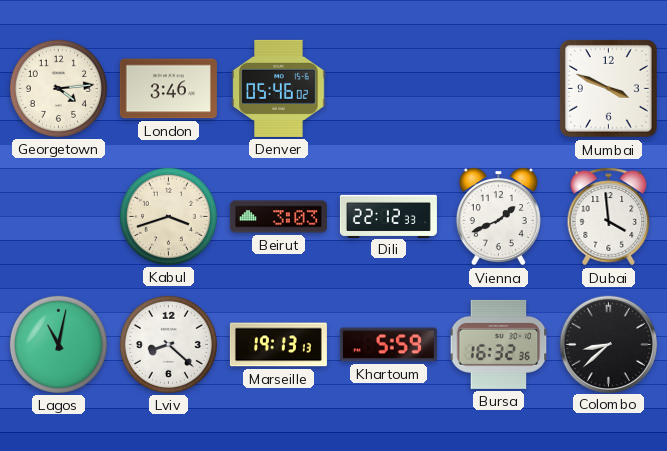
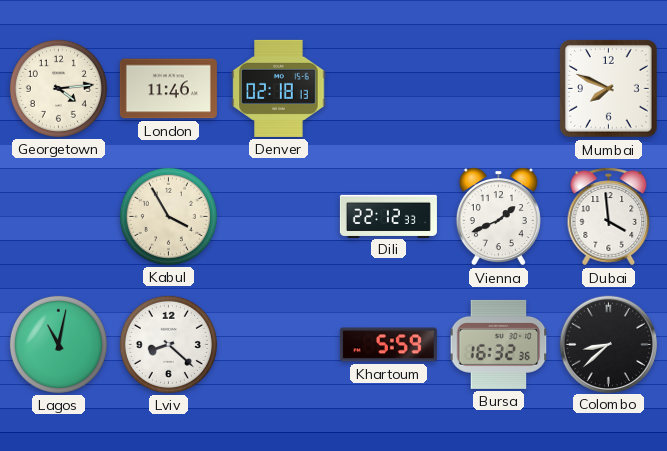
London: 3:46 -> 11:46 (168, 89)
Denver: 05:46 -> 02:18 (279, 88)
Mumbai: 3:49 -> 7:49 (609, 89)
Kabul: 3:42 -> 3:55 (168, 216)
Beirut: 3:03 -> none (278, 217)
Marseille: 19:13 -> none (278, 345)
